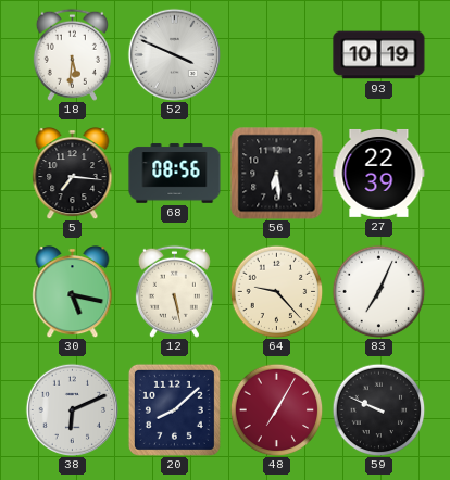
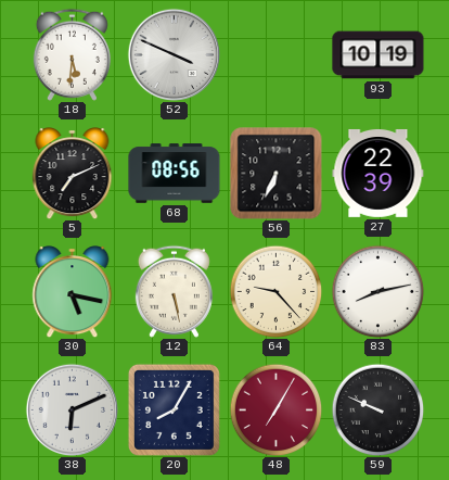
5: 7:16 -> 7:11 (73, 174)
56: 6:29 -> 6:34 (277, 174)
83: 7:04 -> 8:13 (377, 291)
20: 8:08 -> 8:05 (174, 409)
